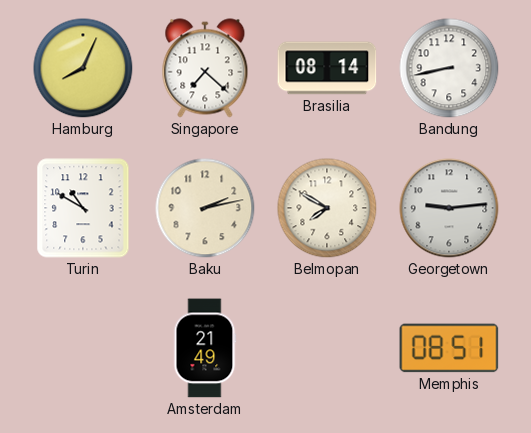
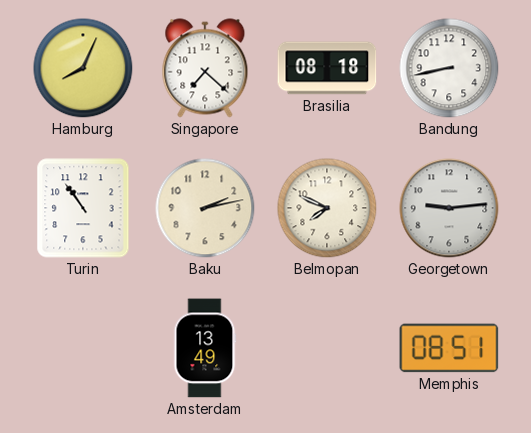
Brasilia: 08:14 -> 08:18 (327, 68)
Turin: 10:50 -> 10:54 (83, 208)
Belmopan: 7:50 -> 7:49 (327, 208)
Amsterdam: 21:49 -> 13:49 (205, 348)
